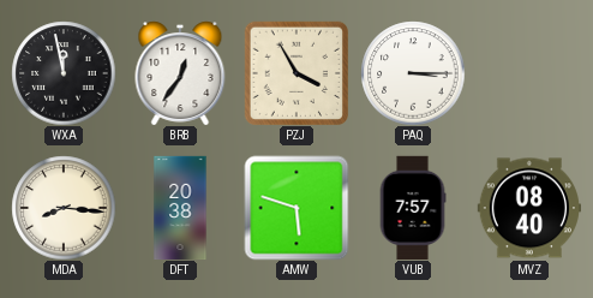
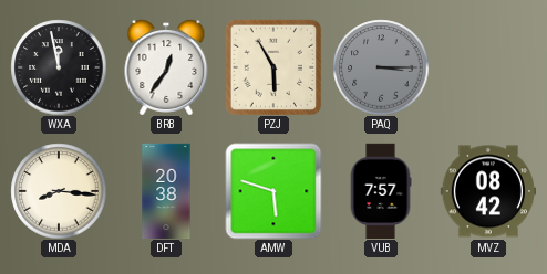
PZJ: 3:55 -> 5:55 (272, 66)
PAQ dial: white -> grey (381, 67)
MVZ: 08:40 -> 08:42 (487, 191)
